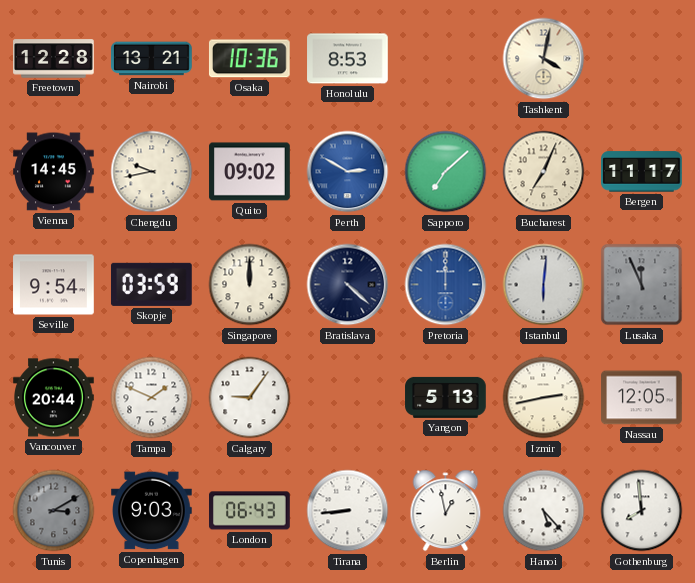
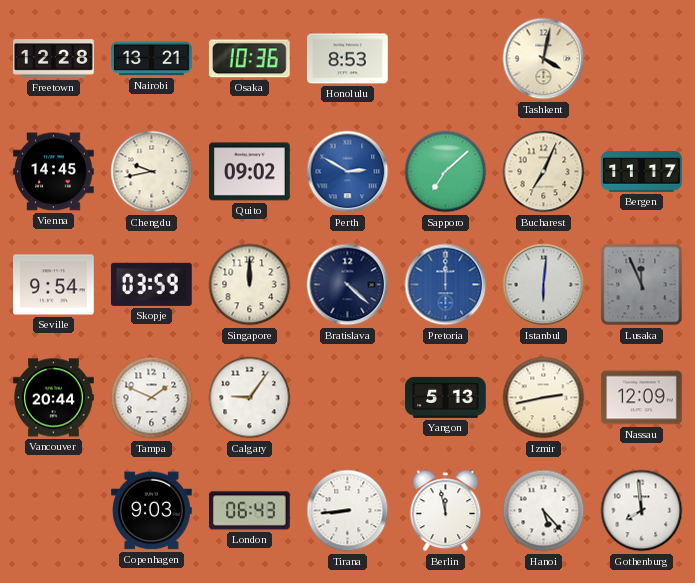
Nassau: 12:05 -> 12:09 (642, 398)
Tunis: 3:10 -> none (54, 511)
Berlin: 12:58 -> 11:58 (446, 511)
